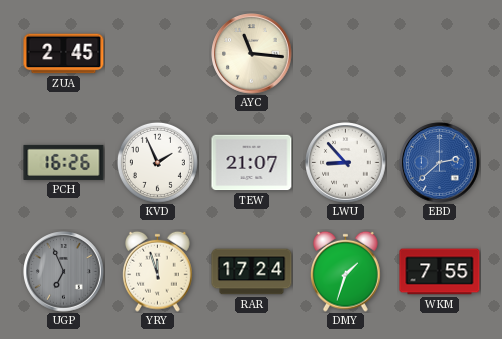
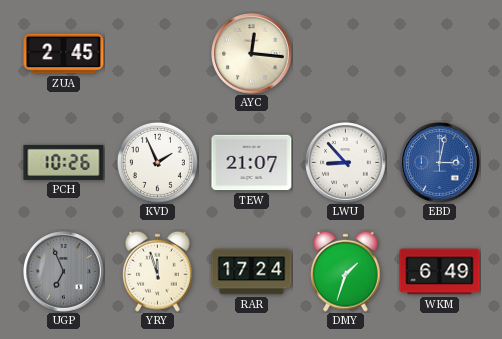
AYC: 11:16 -> 12:16 (252, 54)
PCH: 16:26 -> 10:26 (64, 162)
EBD: 2:38 -> 3:02 (440, 163)
WKM: 7:55 -> 6:49 (440, 272)
